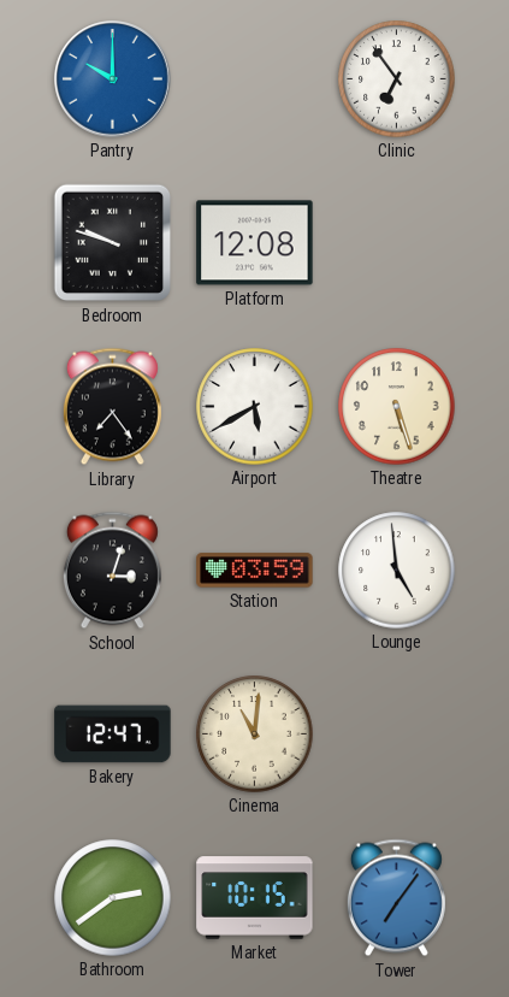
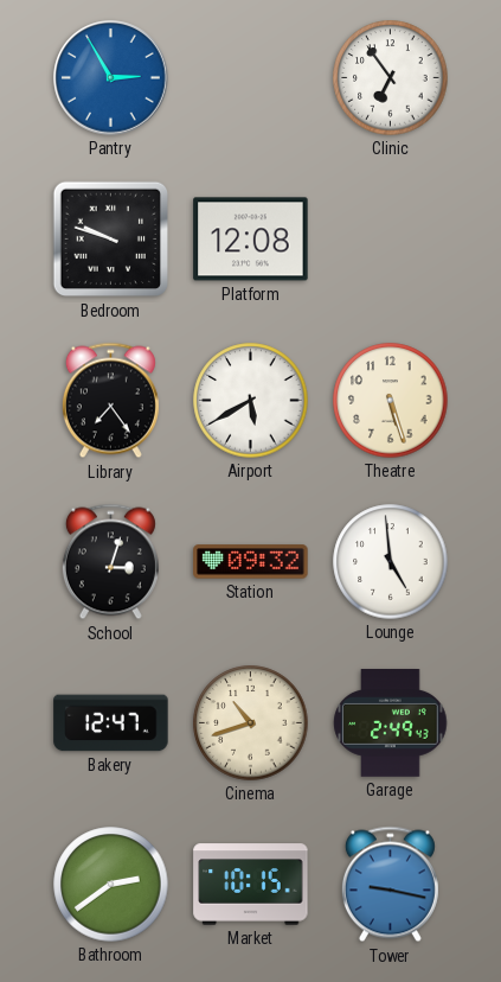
Pantry: 10:00 -> 2:55 (111, 78)
Station: 03:59 -> 09:32 (251, 562)
Cinema: 11:01 -> 10:42 (251, 723)
Garage: none -> 2:49 (391, 723)
Tower: 7:06 -> 9:17 (390, 885)
